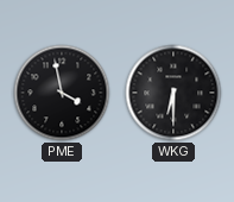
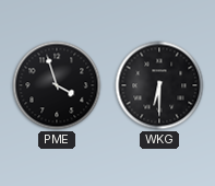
PME: 3:58 -> 3:57 (57, 85)
